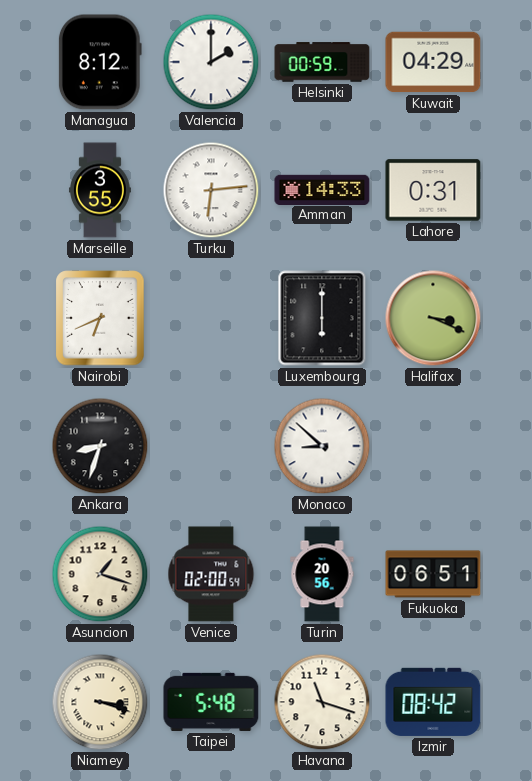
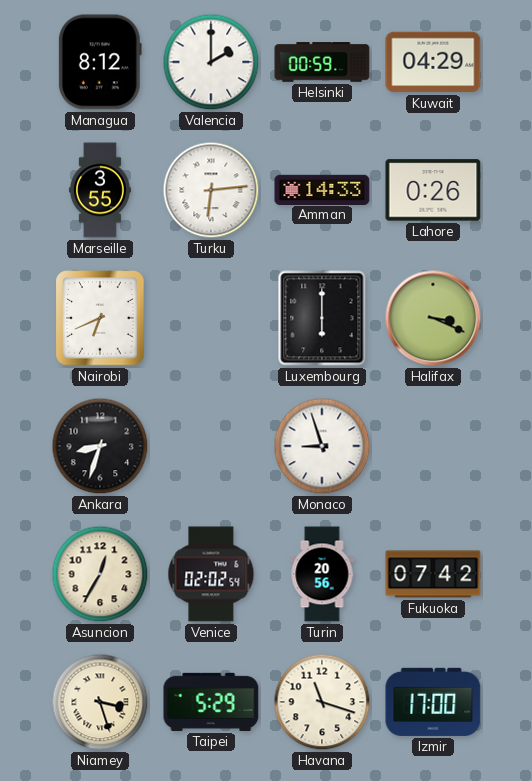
Lahore: 0:31 -> 0:26 (433, 190)
Monaco: 8:52 -> 8:57 (322, 446)
Asuncion: 1:18 -> 12:35 (100, 574)
Venice: 02:00 -> 02:02 (211, 574)
Fukuoka: 06:51 -> 07:42 (433, 574)
Niamey: 3:18 -> 3:27 (100, 702)
Taipei: 5:48 -> 5:29 (211, 702)
Izmir: 08:42 -> 17:00 (433, 702)
